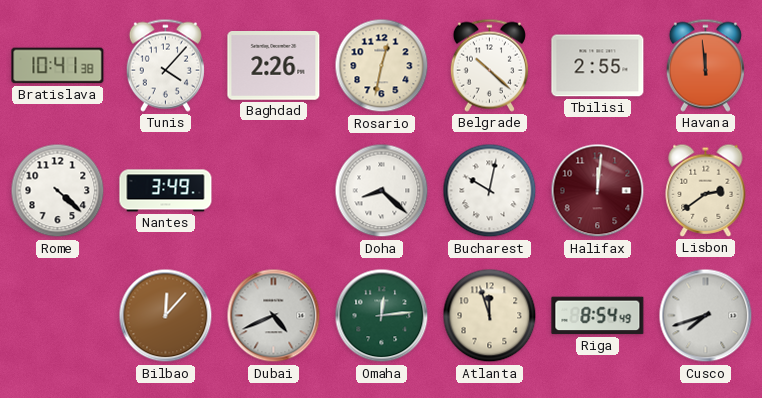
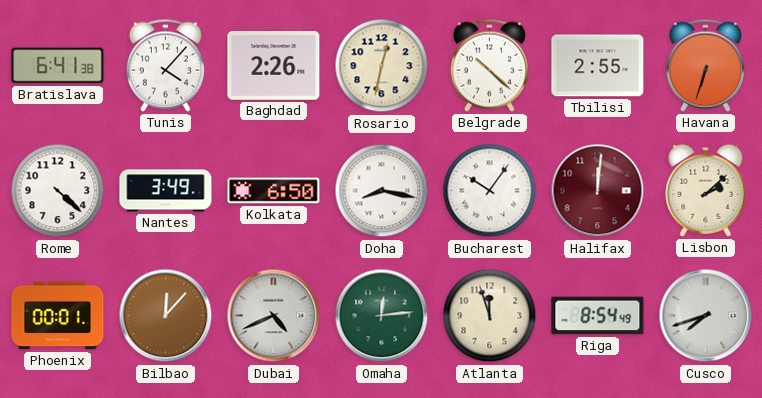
Bratislava: 10:41 -> 6:41 (58, 66)
Havana: 11:59 -> 6:33 (705, 65)
Kolkata: none -> 6:50 (274, 191)
Doha: 8:22 -> 8:17 (382, 191)
Bucharest: 10:02 -> 10:06 (490, 191)
Lisbon: 2:39 -> 2:08 (706, 190)
Phoenix: none -> 00:01 (58, 316)
